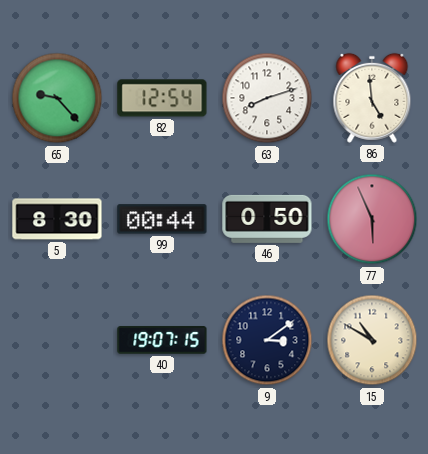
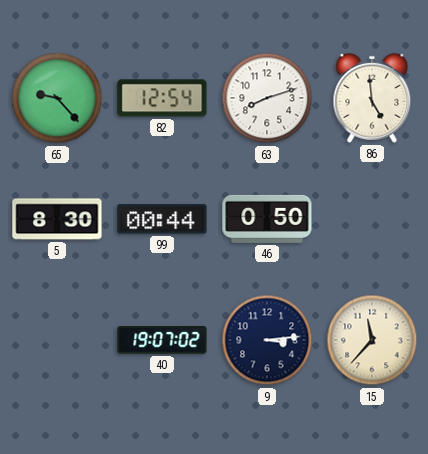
77: 5:56 -> none (372, 219)
40: 19:07:15 -> 19:07:02 (162, 340)
9: 3:09 -> 3:14 (267, 340)
15: 10:50 -> 11:37 (372, 340)
